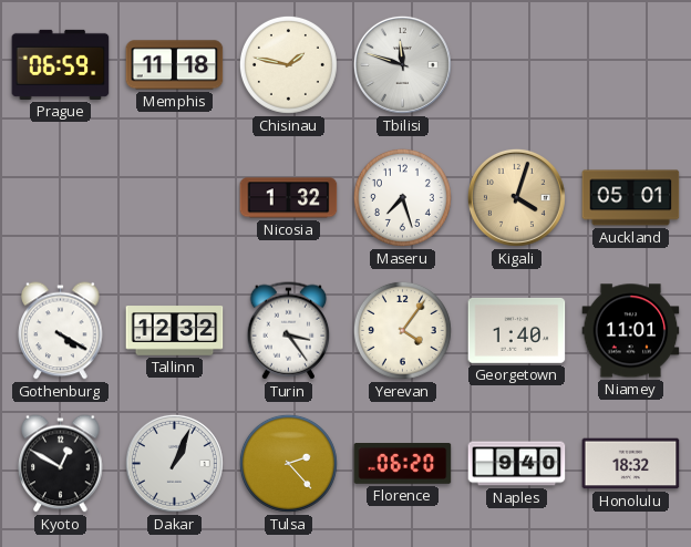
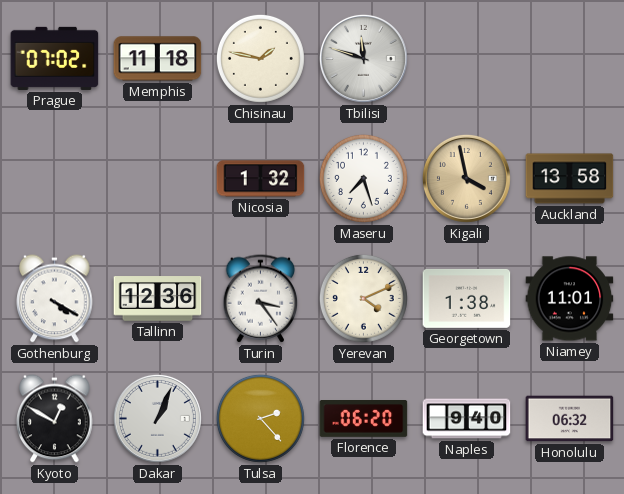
Prague: 06:59 -> 07:02 (55, 58)
Kigali: 4:03 -> 3:58 (466, 178)
Auckland: 05:01 -> 13:58 (570, 179)
Tallinn: 12:32 -> 12:36 (158, 299)
Yerevan: 4:06 -> 4:11 (363, 298)
Georgetown: 1:40 -> 1:38 (467, 298)
Honolulu: 18:32 -> 06:32 (570, 419)
